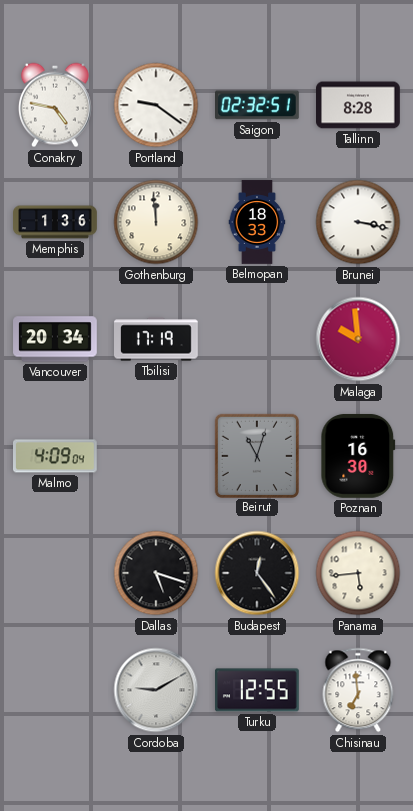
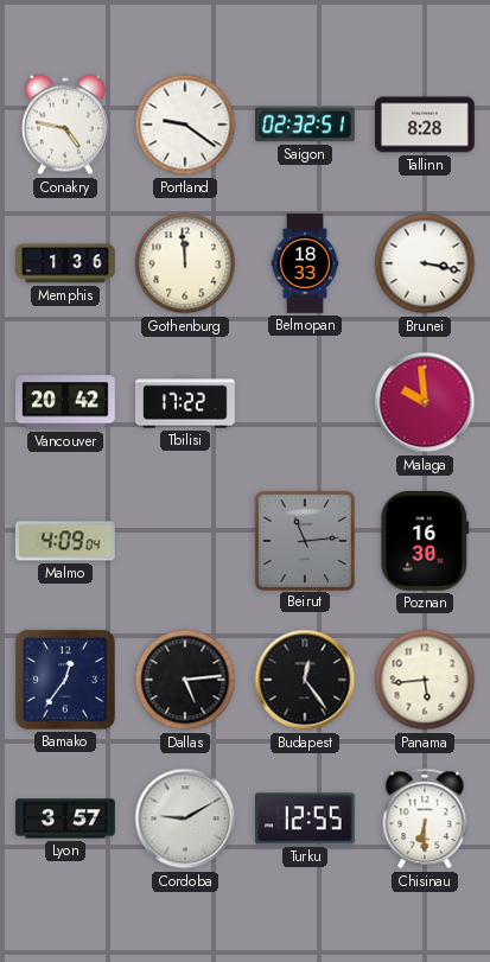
Vancouver: 20:34 -> 20:42 (65, 402)
Tbilisi: 17:19 -> 17:22 (186, 402)
Beirut: 11:03 -> 11:14 (304, 540)
Bamako: none -> 12:36 (65, 680)
Dallas: 5:18 -> 5:14 (185, 680)
Lyon: none -> 3:57 (65, 818)
Chisinau: 6:59 -> 6:30 (425, 818)
